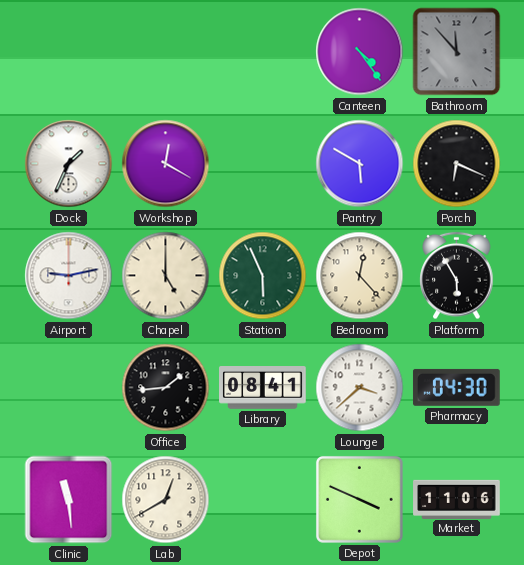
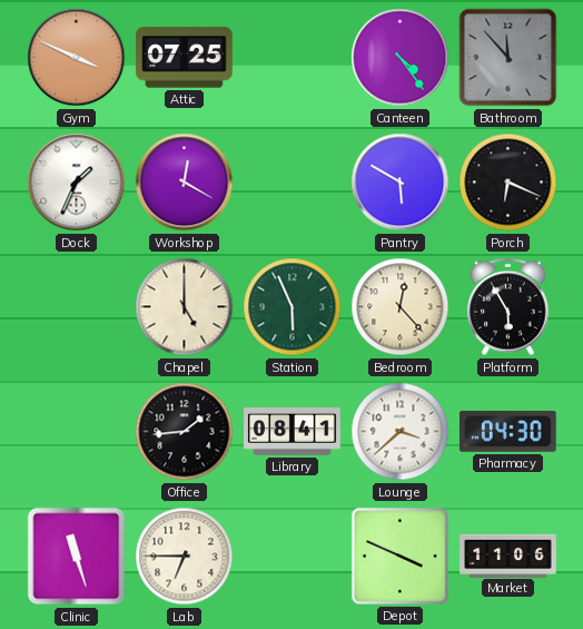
Gym: none -> 3:49 (77, 58)
Attic: none -> 07:25 (185, 58)
Airport: 9:13 -> none (69, 276)
Clinic: 11:29 -> 11:27 (77, 557)
Lab: 12:40 -> 6:45 (185, 557)
